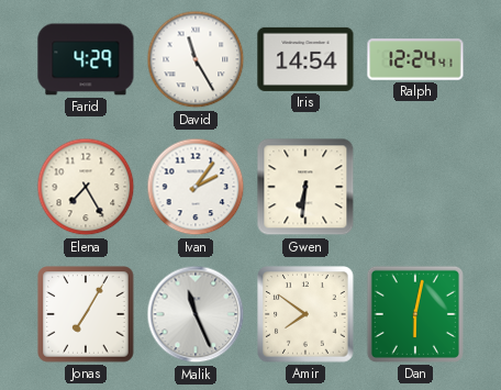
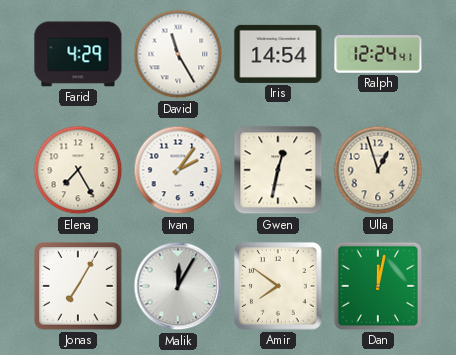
Gwen: 6:31 -> 12:32 (278, 170)
Ulla: none -> 12:57 (378, 170)
Malik: 11:26 -> 12:05 (178, 286)
Dan: 6:02 -> 12:02 (378, 286)
